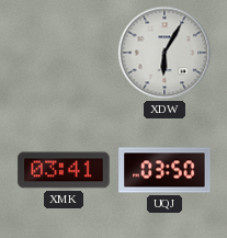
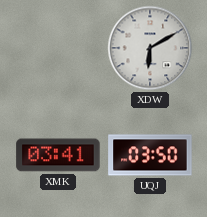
XDW: 6:05 -> 6:10 (150, 48)
